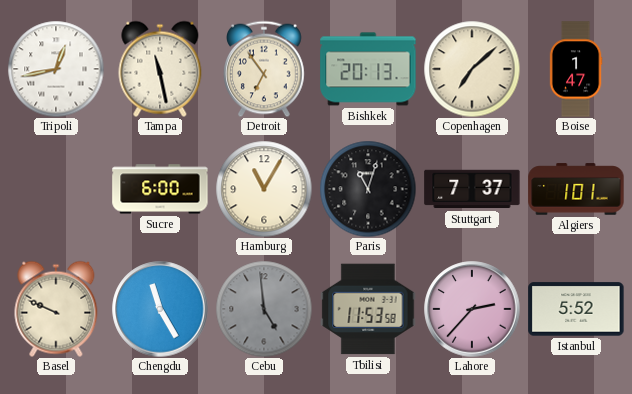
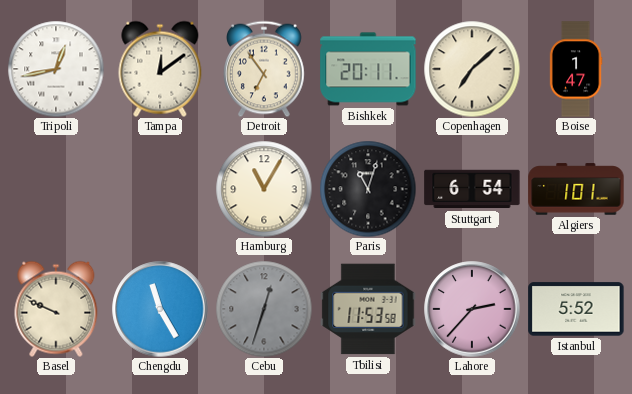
Tampa: 11:28 -> 12:09 (160, 69)
Bishkek: 20:13 -> 20:11 (368, 69)
Sucre: 6:00 -> none (160, 189)
Stuttgart: 7:37 -> 6:54 (472, 189)
Cebu: 4:59 -> 12:33 (264, 309)
